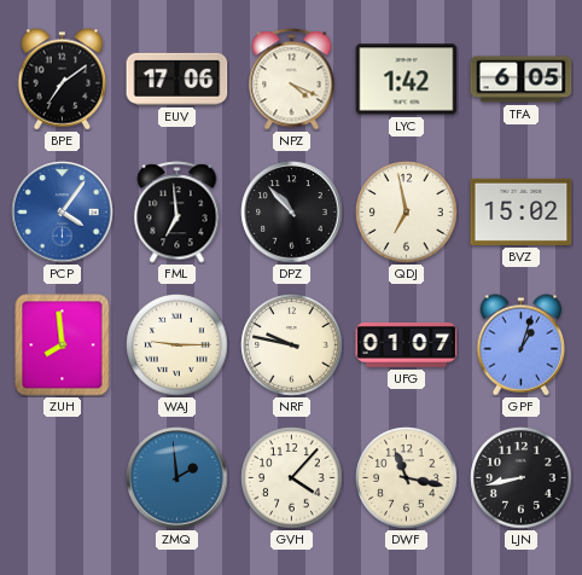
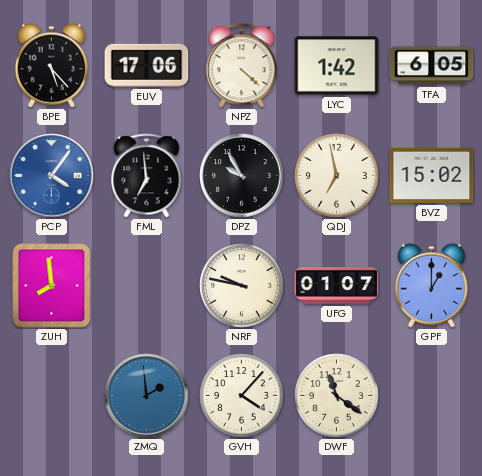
BPE: 7:09 -> 5:23 (52, 66)
NPZ: 4:19 -> 4:22 (242, 66)
DPZ: 10:53 -> 9:55 (242, 176)
WAJ: 9:15 -> none (177, 345)
GPF: 1:03 -> 1:00 (432, 286)
DWF: 11:17 -> 11:21 (337, 396)
LJN: 8:43 -> none (522, 478)
